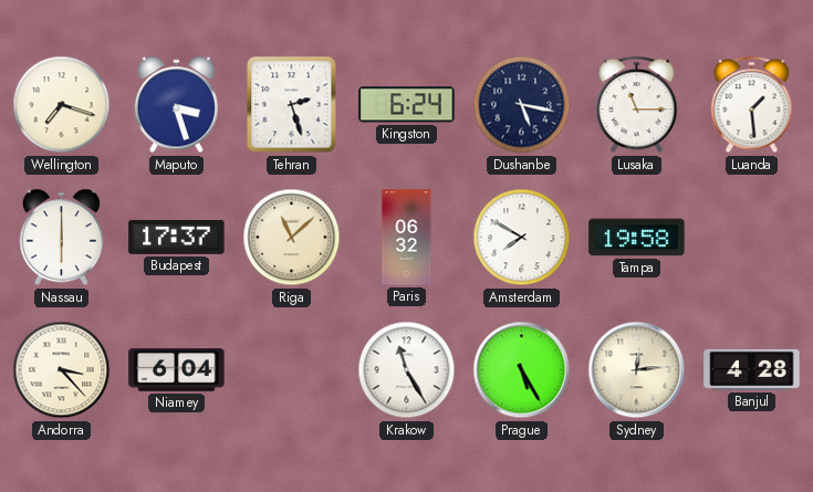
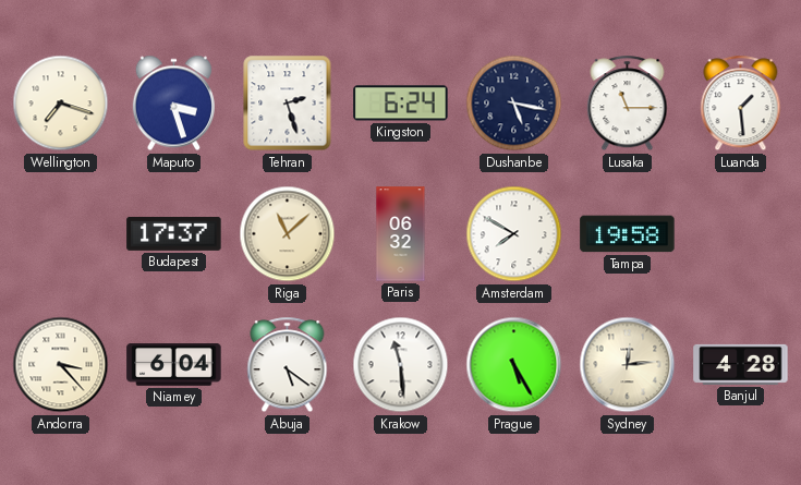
Nassau: 6:00 -> none (61, 238)
Abuja: none -> 5:21 (288, 365)
Krakow: 11:25 -> 11:29 (401, 365)
